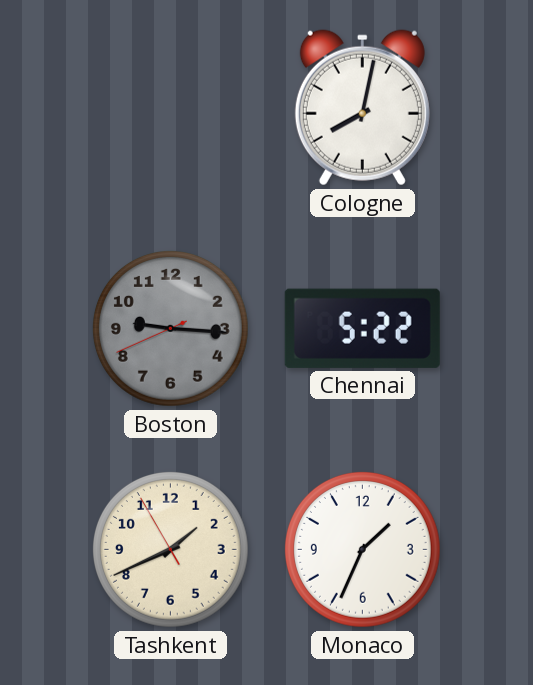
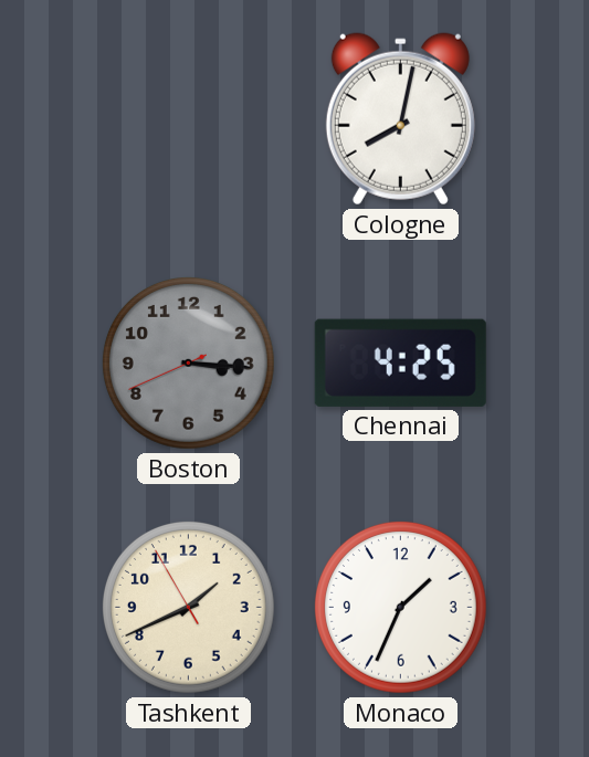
Boston: 9:15 -> 3:15 (188, 362)
Chennai: 5:22 -> 4:25 (400, 362)
